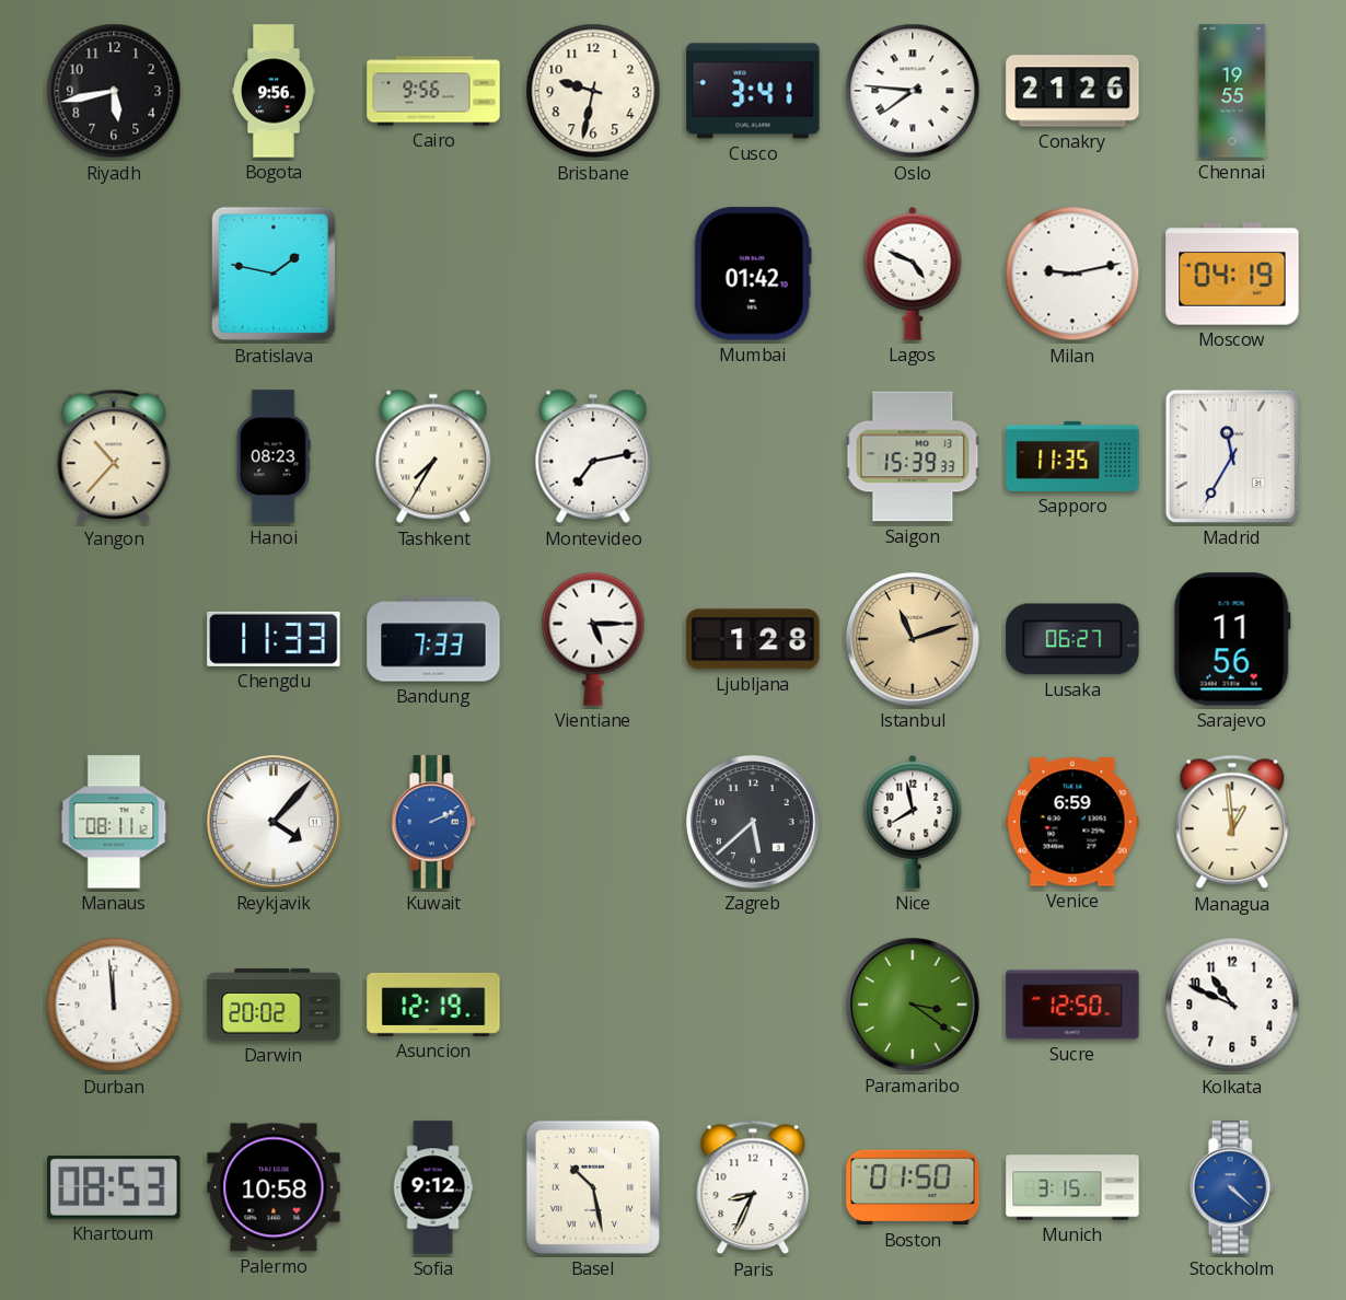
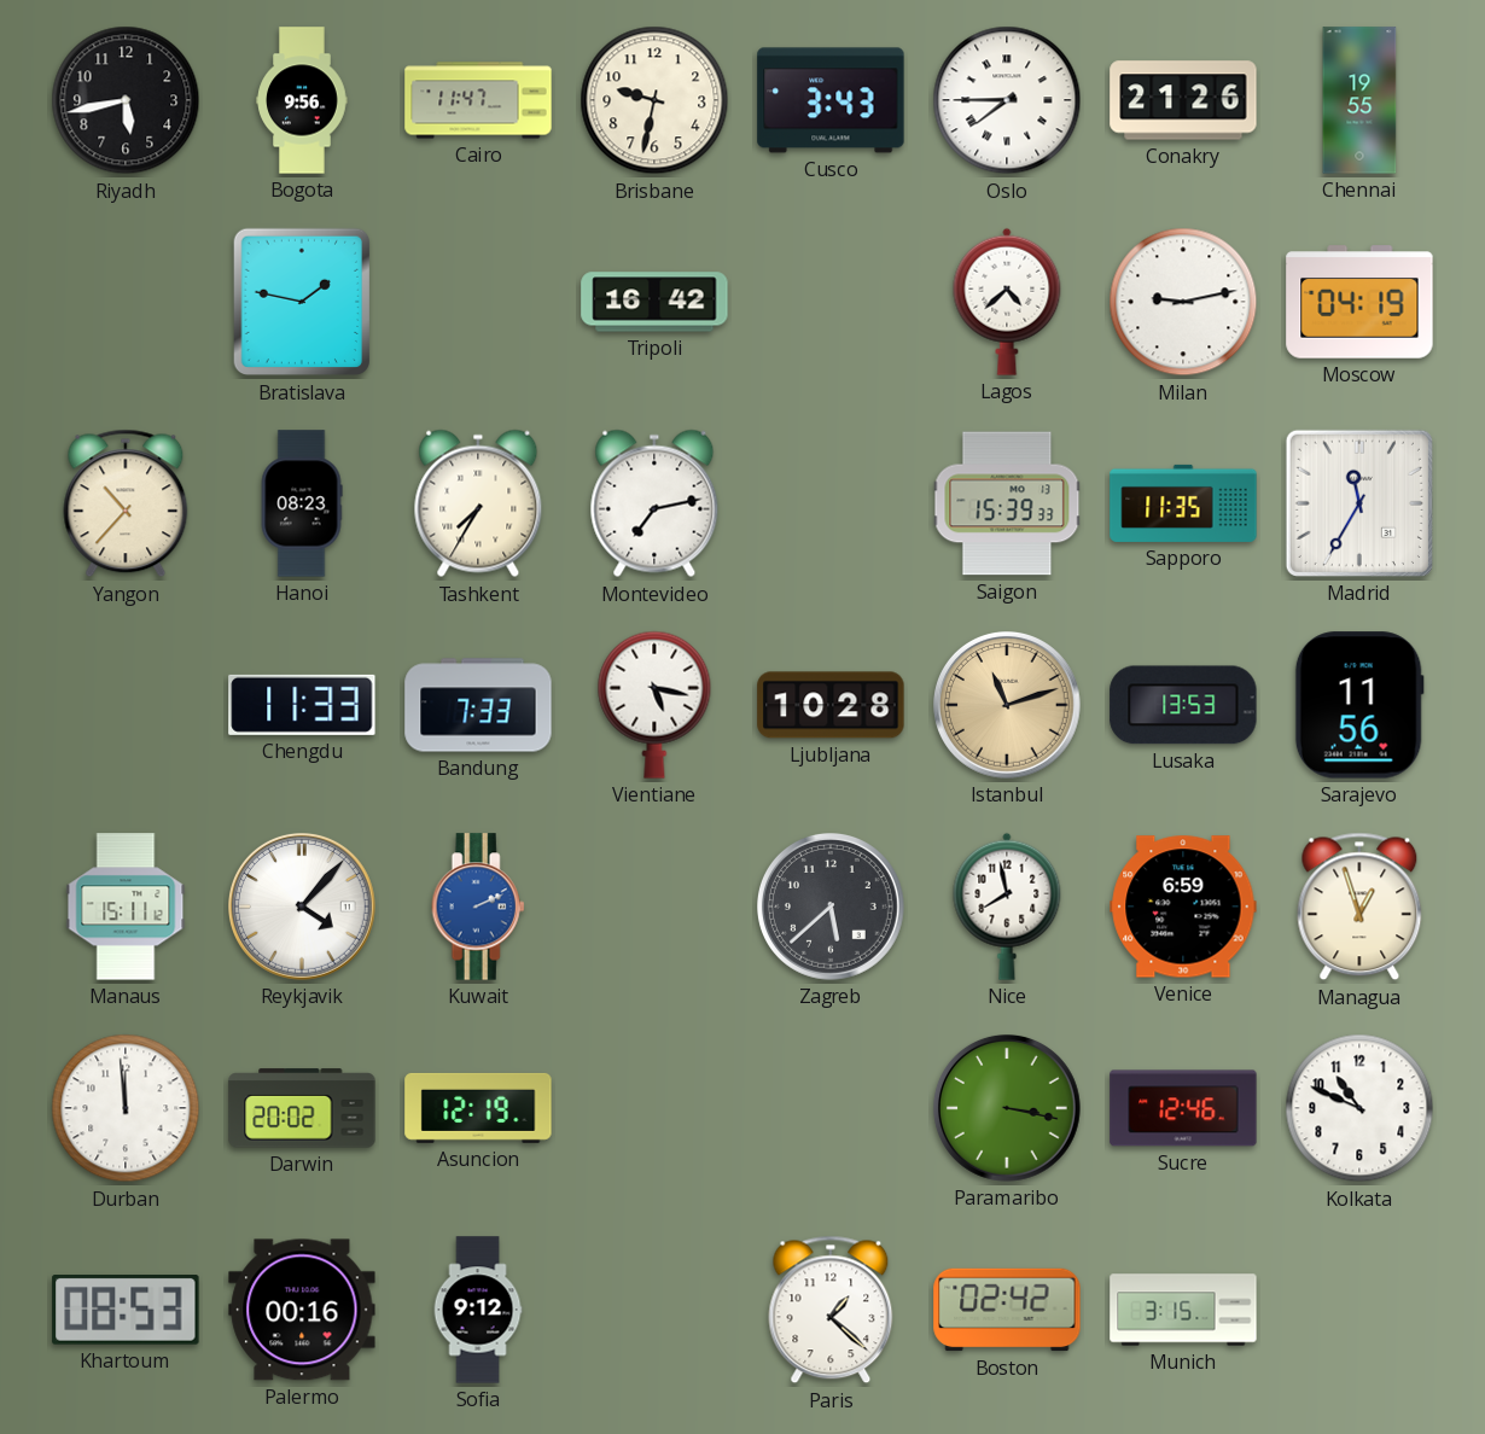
Cairo: 9:56 -> 11:47 (478, 100)
Cusco: 3:41 -> 3:43 (831, 100)
Oslo: 7:46 -> 7:45 (1007, 100)
Tripoli: none -> 16:42 (654, 302)
Mumbai: 01:42 -> none (753, 274)
Lagos: 4:49 -> 4:38 (1007, 302)
Vientiane: 5:15 -> 5:17 (654, 705)
Ljubljana: 1:28 -> 10:28 (831, 705)
Lusaka: 06:27 -> 13:53 (1183, 705)
Manaus: 08:11 -> 15:11 (126, 907)
Managua: 12:59 -> 12:57 (1359, 907)
Paramaribo: 3:21 -> 3:17 (1008, 1109)
Sucre: 12:50 -> 12:46 (1183, 1108)
Palermo: 10:58 -> 00:16 (302, 1310)
Basel: 10:28 -> none (593, 1187)
Paris: 8:34 -> 1:22 (831, 1310)
Boston: 01:50 -> 02:42 (1007, 1310)
Stockholm: 4:22 -> none (1232, 1187)
